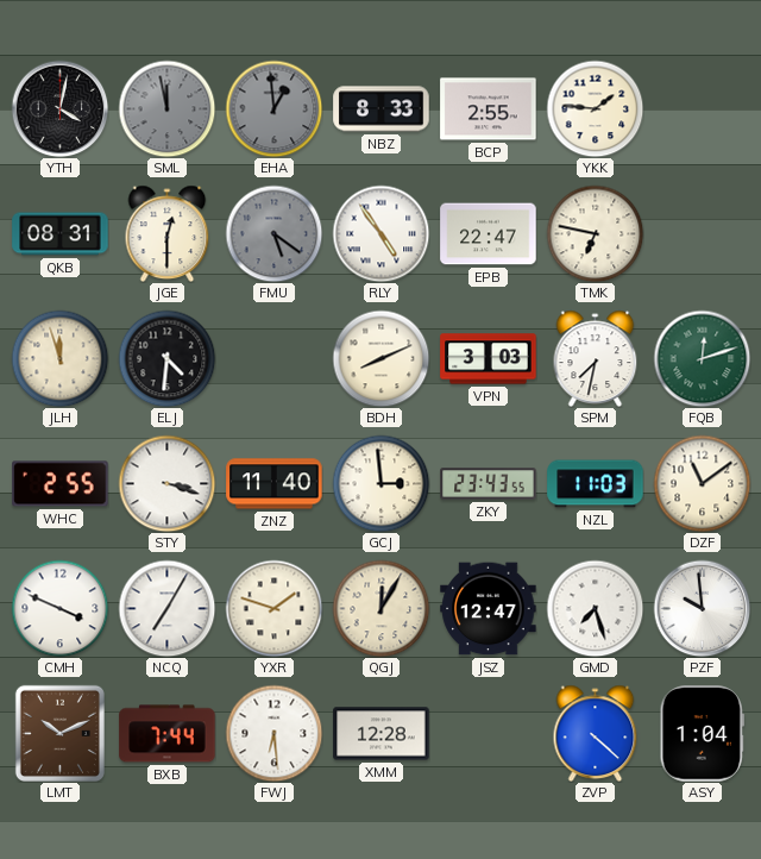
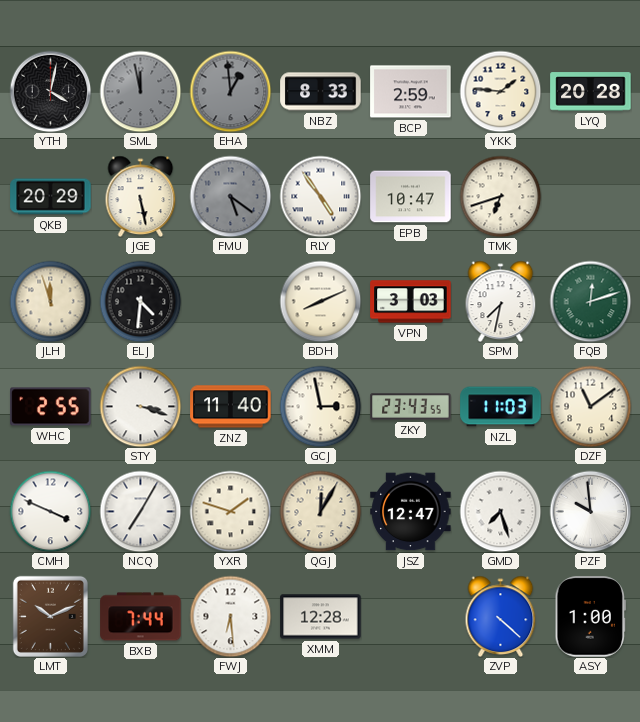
BCP: 2:55 -> 2:59 (411, 92)
LYQ: none -> 20:28 (591, 92)
QKB: 08:31 -> 20:29 (51, 197)
JGE: 12:30 -> 5:28 (141, 196)
EPB: 22:47 -> 10:47 (411, 197)
TMK: 6:47 -> 6:42 (500, 196)
GCJ: 2:59 -> 2:58 (320, 406)
ASY: 1:04 -> 1:00 (590, 617)
